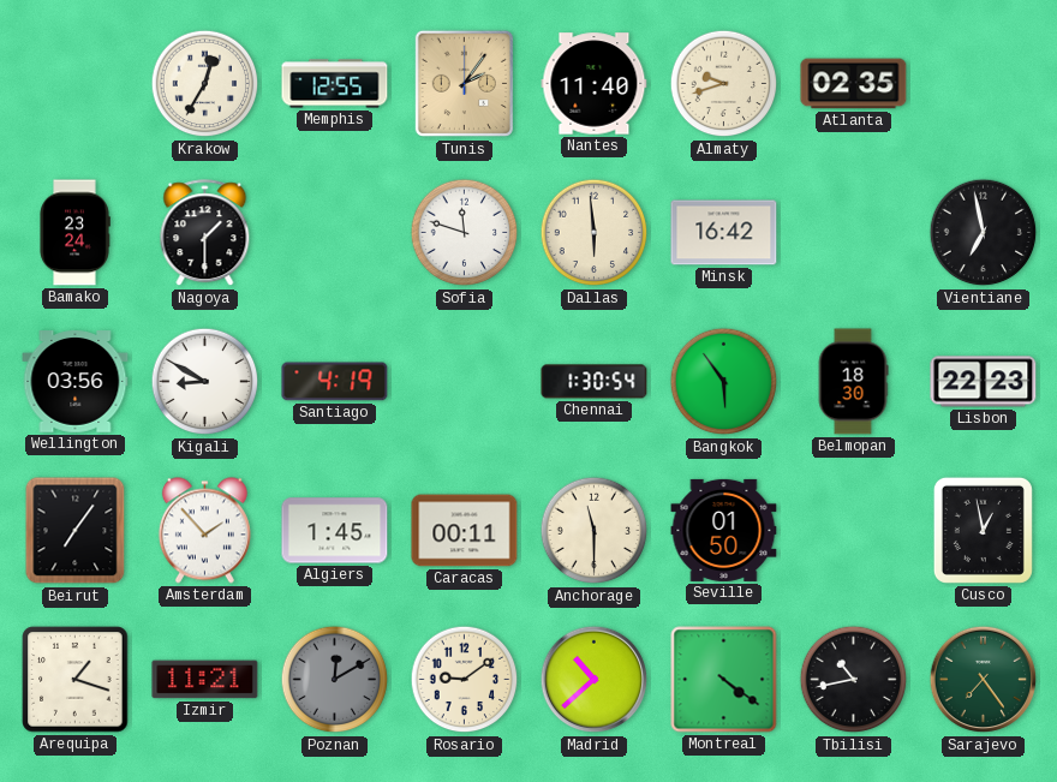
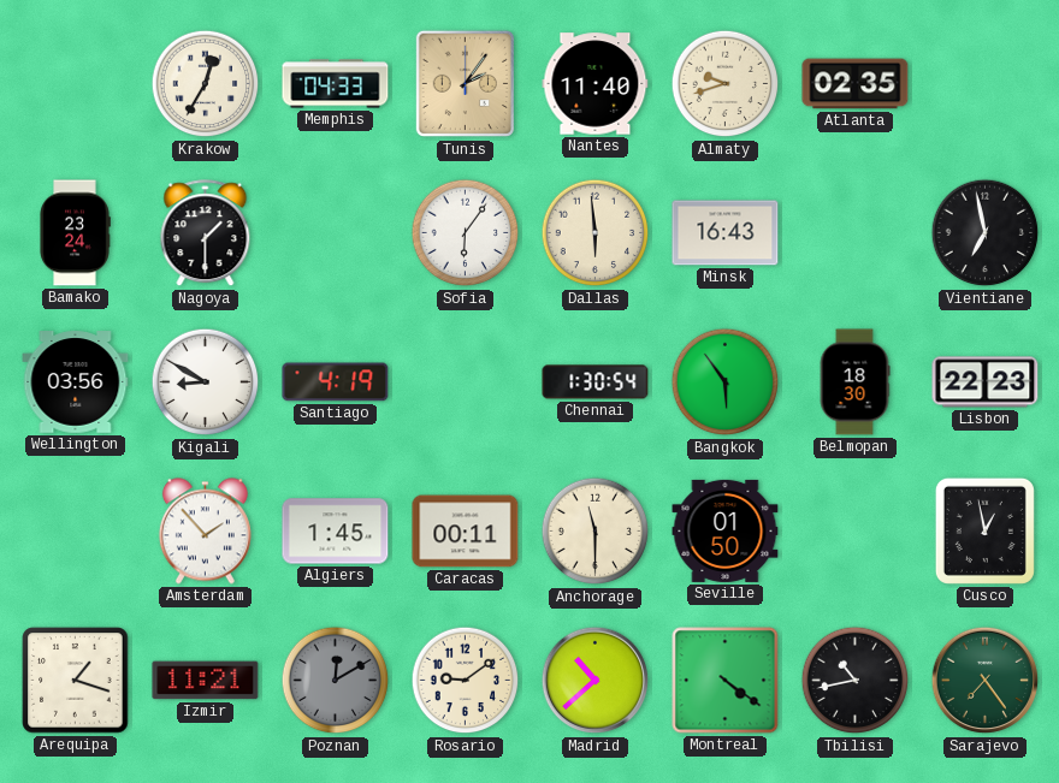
Memphis: 12:55 -> 04:33 (336, 84)
Sofia: 11:48 -> 6:06 (466, 233)
Minsk: 16:42 -> 16:43 (726, 233)
Beirut: 7:06 -> none (76, 531)
